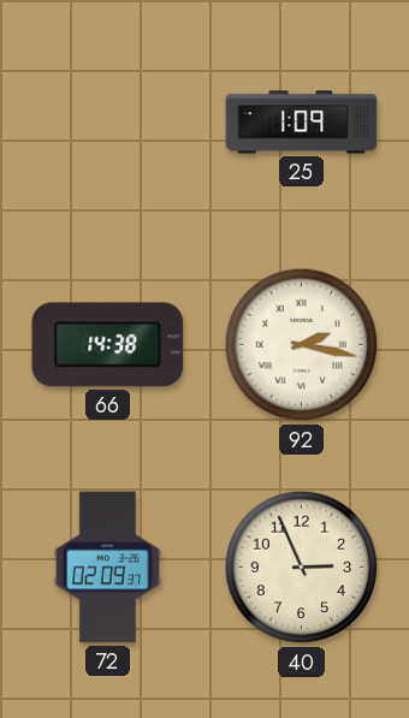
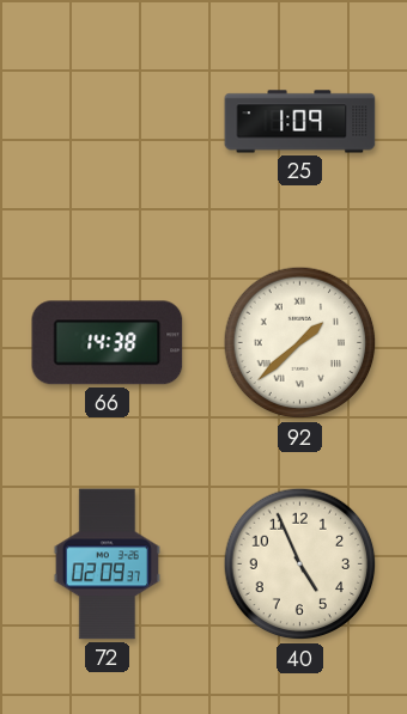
92: 2:17 -> 1:38 (300, 343)
40: 2:56 -> 4:56 (300, 565)
